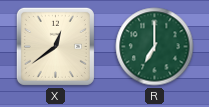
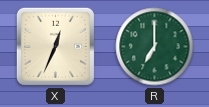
X: 12:39 -> 12:34 (55, 46)
